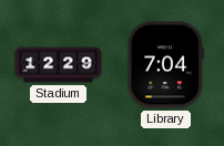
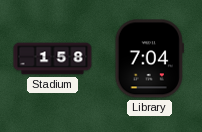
Stadium: 12:29 -> 1:58 (53, 59)
